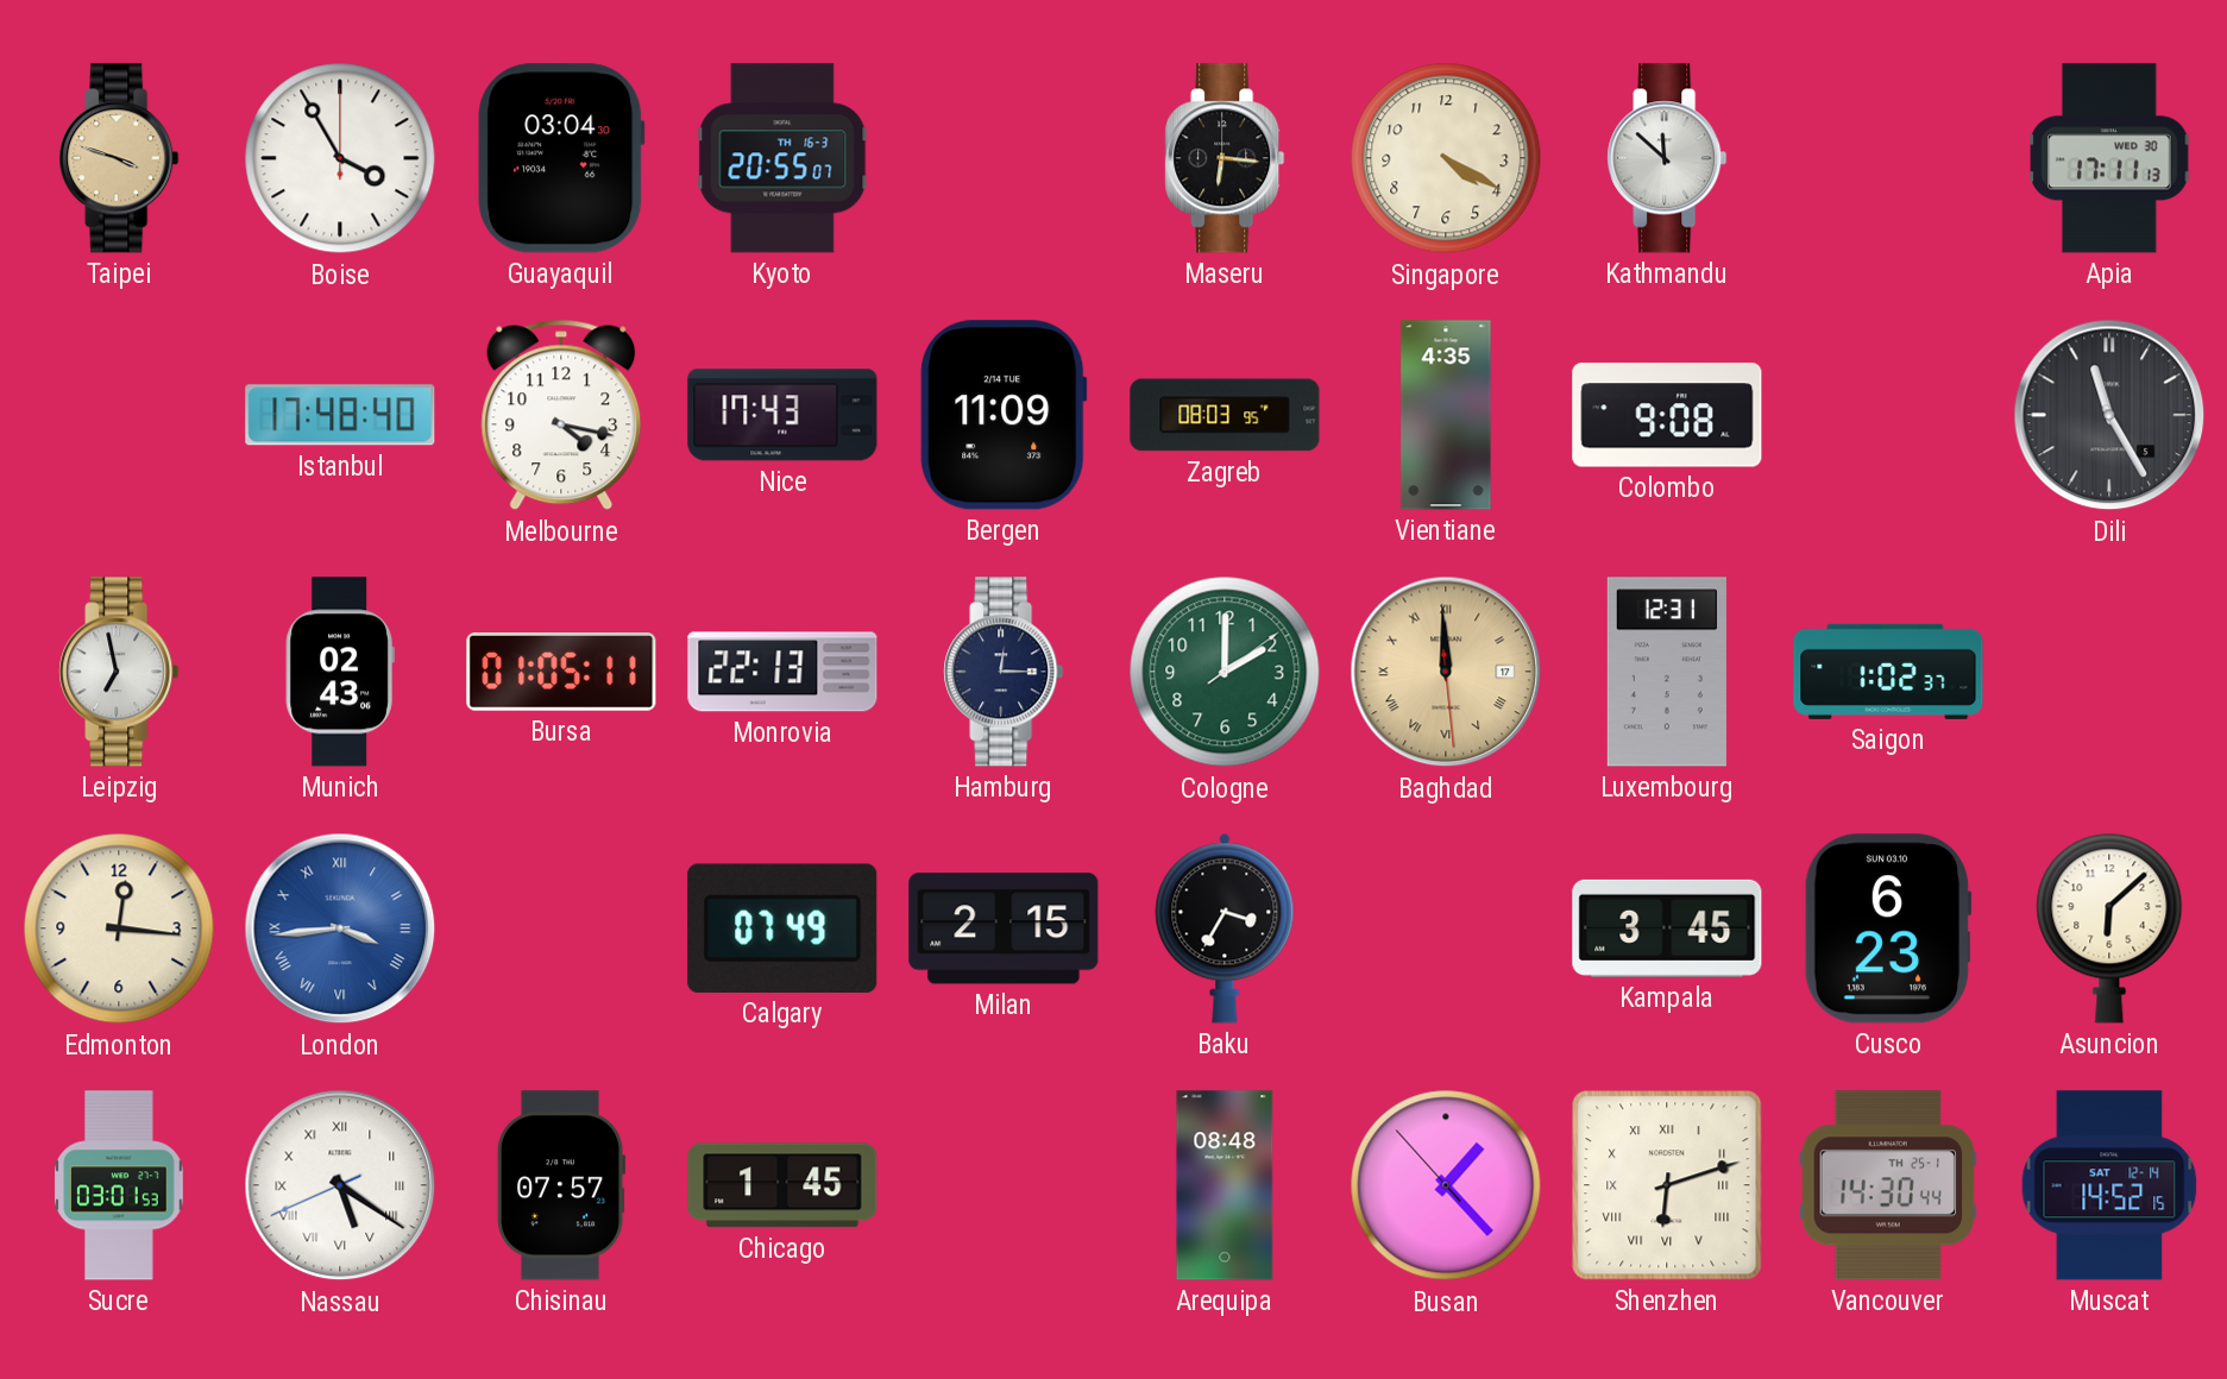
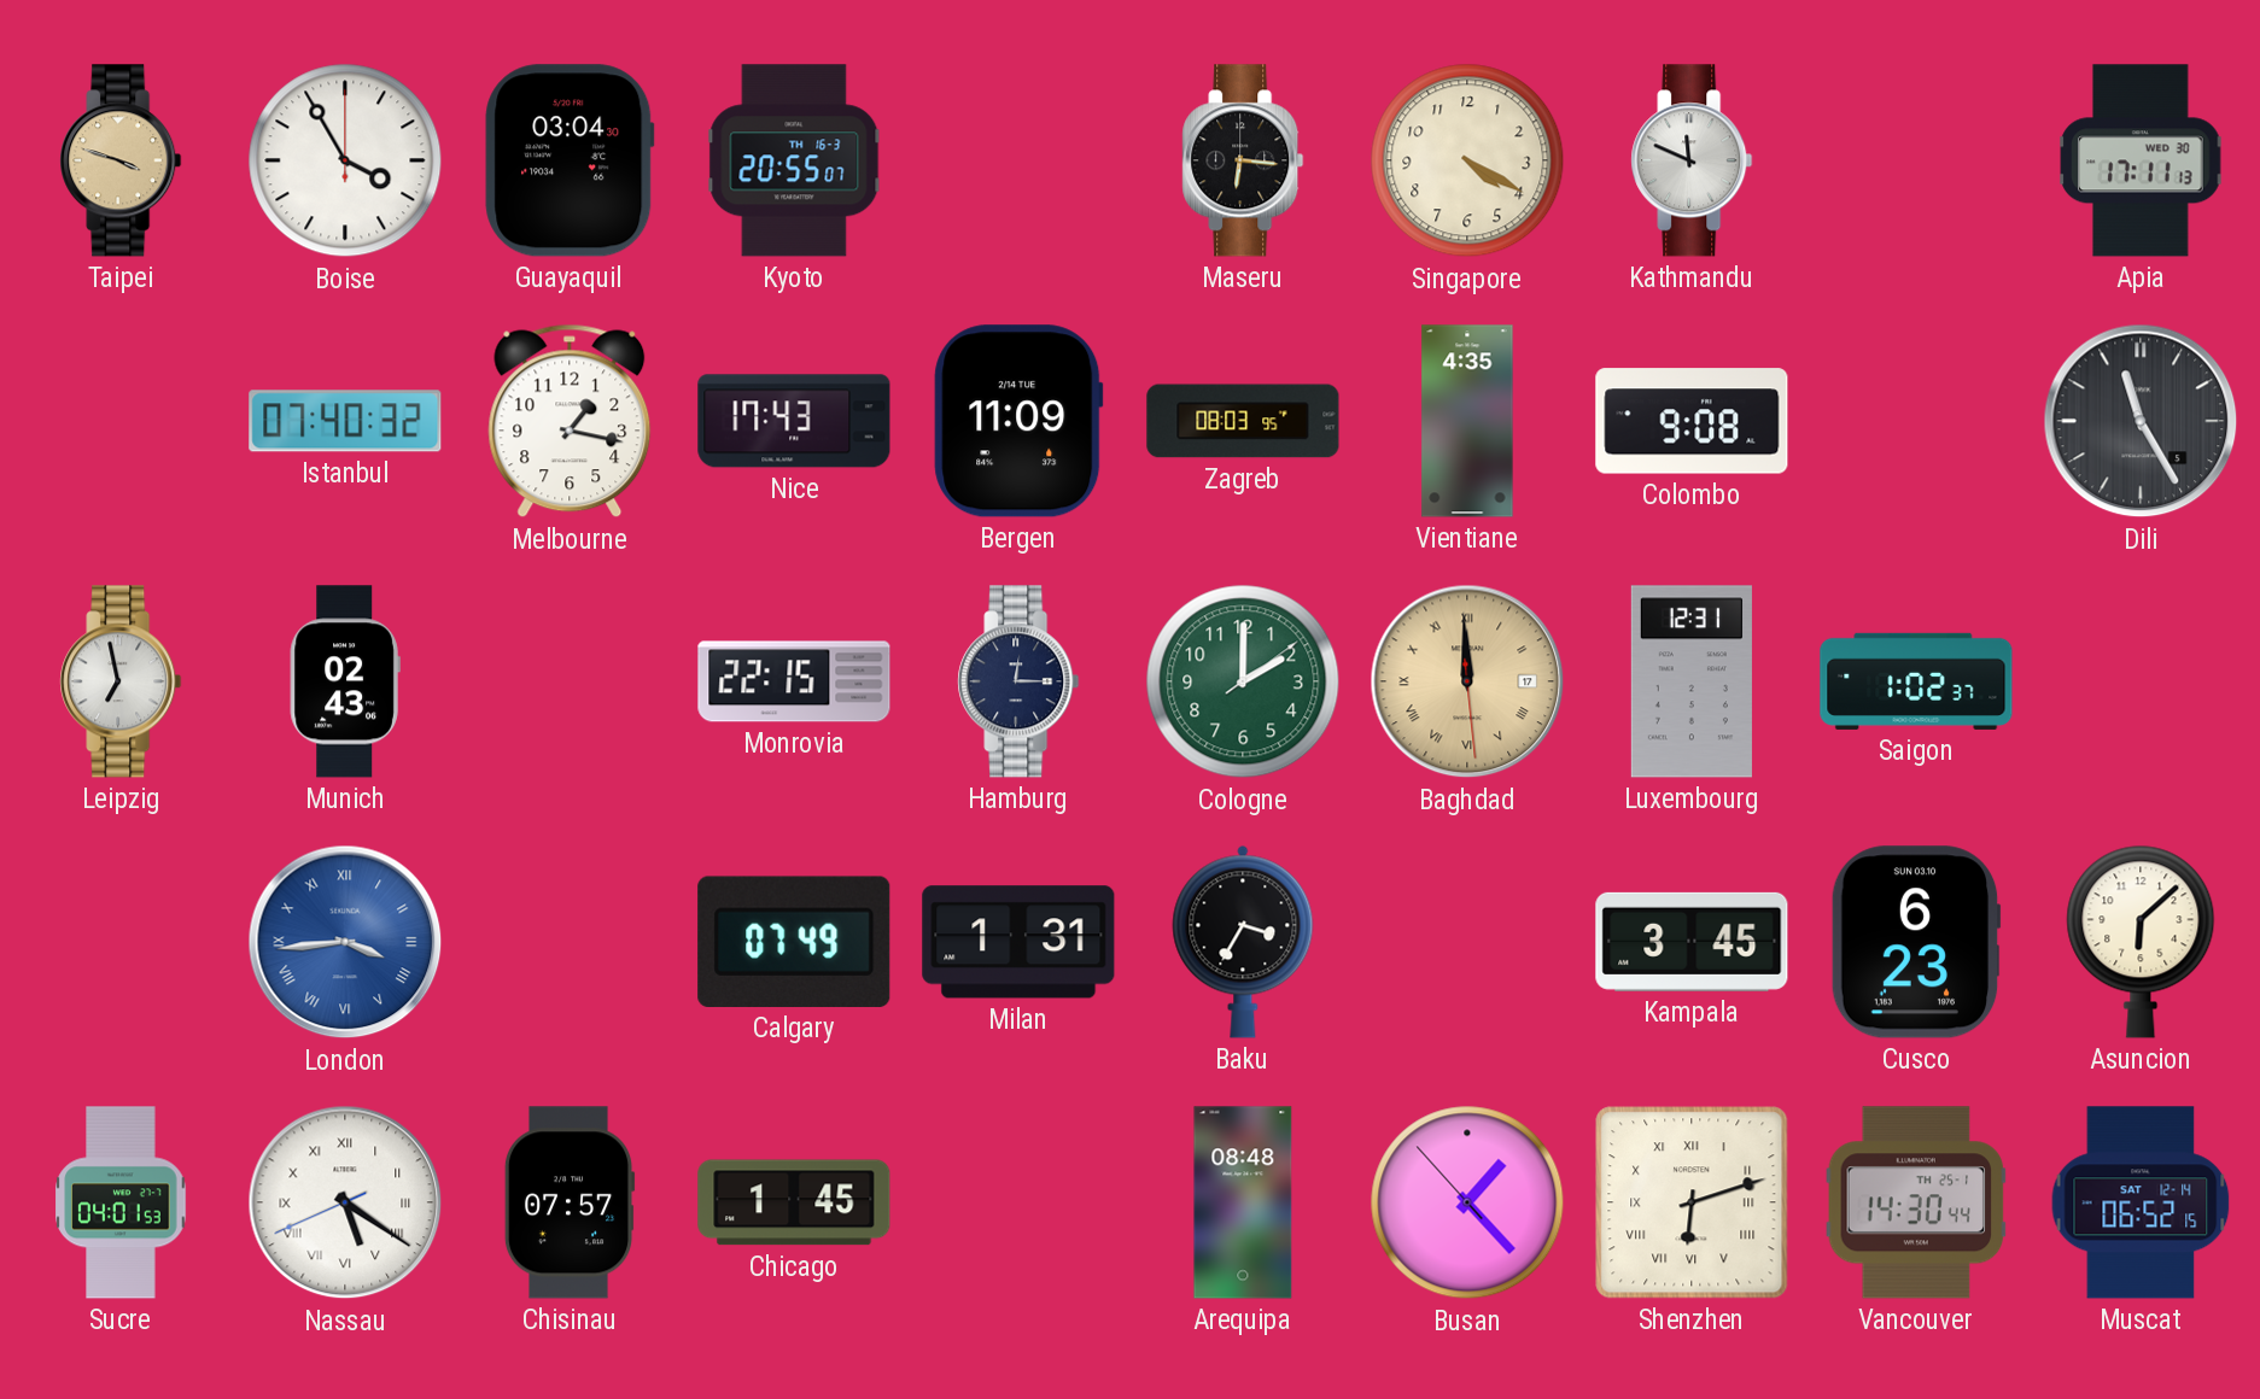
Kathmandu: 11:52 -> 11:49 (1692, 160)
Istanbul: 17:48 -> 07:40 (345, 421)
Melbourne: 4:17 -> 1:17 (570, 421)
Bursa: 01:05 -> none (561, 673)
Monrovia: 22:13 -> 22:15 (794, 681)
Edmonton: 12:16 -> none (119, 928)
Milan: 2:15 -> 1:31 (1018, 942)
Sucre: 03:01 -> 04:01 (121, 1202)
Muscat: 14:52 -> 06:52 (2141, 1202)
